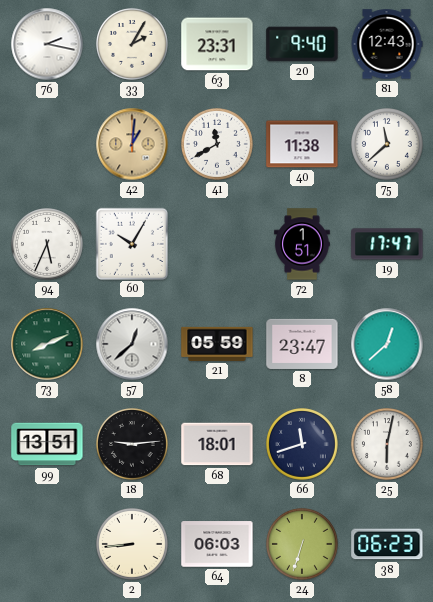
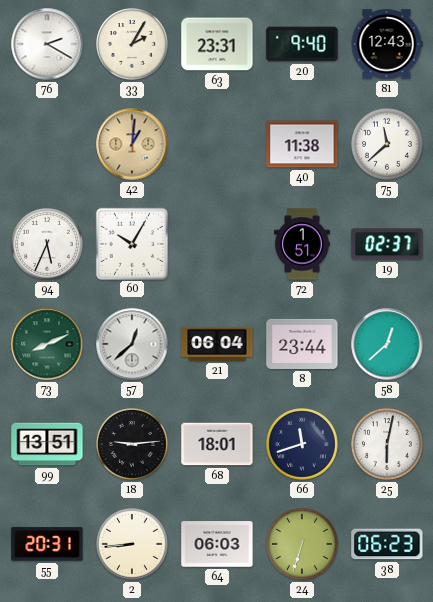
76: 2:17 -> 2:20 (47, 44)
41: 11:40 -> none (218, 145)
19: 17:47 -> 02:37 (387, 244)
21: 05:59 -> 06:04 (217, 344)
8: 23:47 -> 23:44 (302, 344)
55: none -> 20:31 (47, 544)
